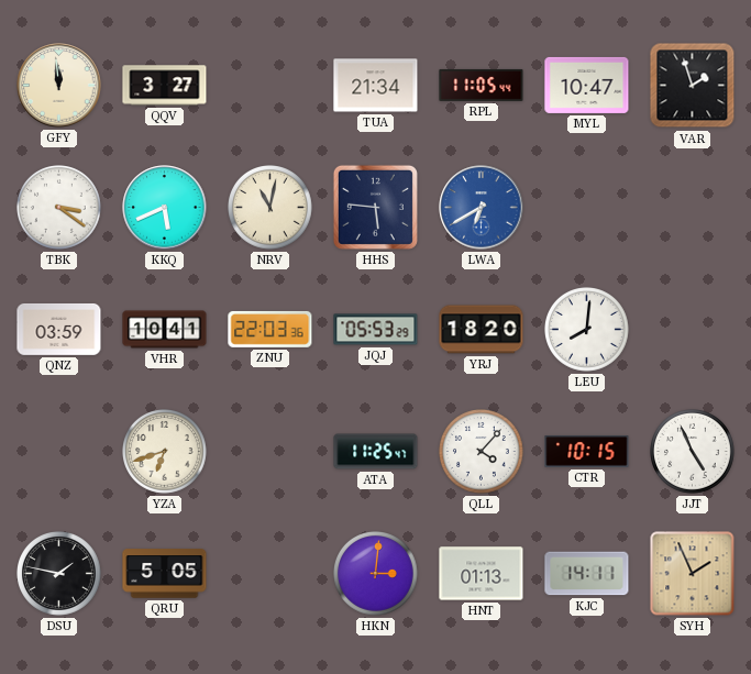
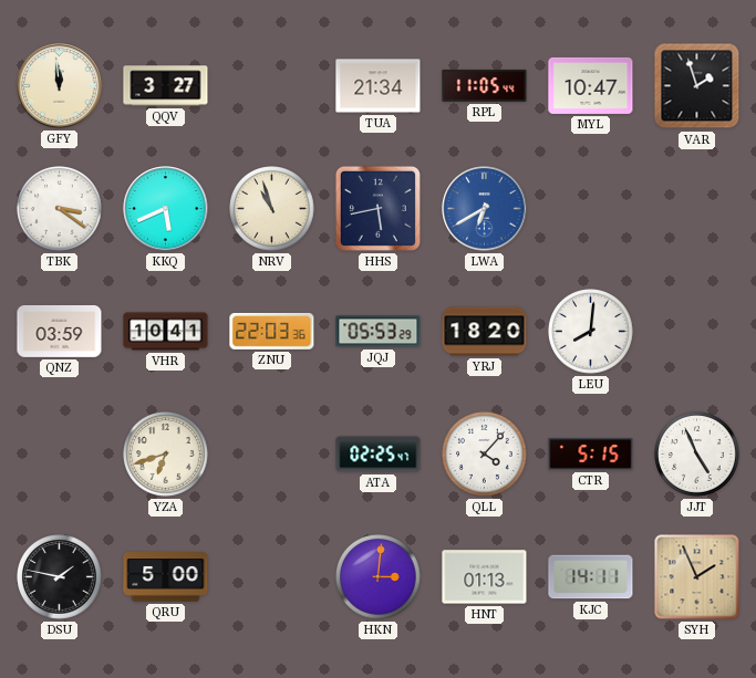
NRV: 11:02 -> 10:57 (272, 209)
HHS: 5:46 -> 5:43 (377, 208)
ATA: 11:25 -> 02:25 (379, 455)
CTR: 10:15 -> 5:15 (591, 455)
QRU: 5:05 -> 5:00 (166, 577)
